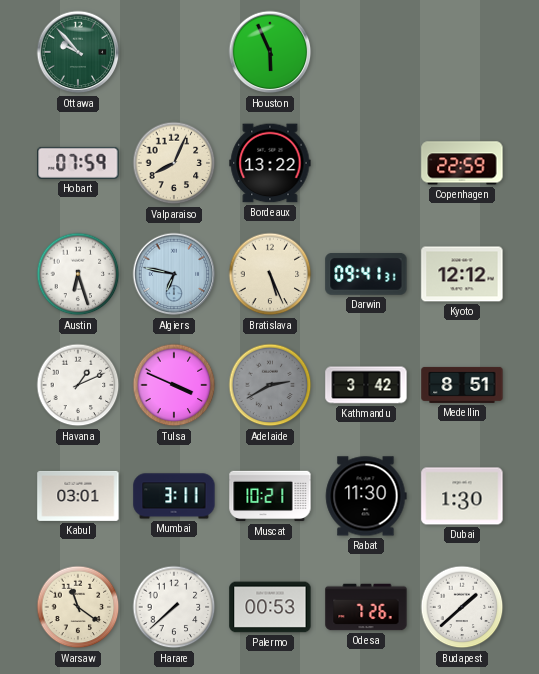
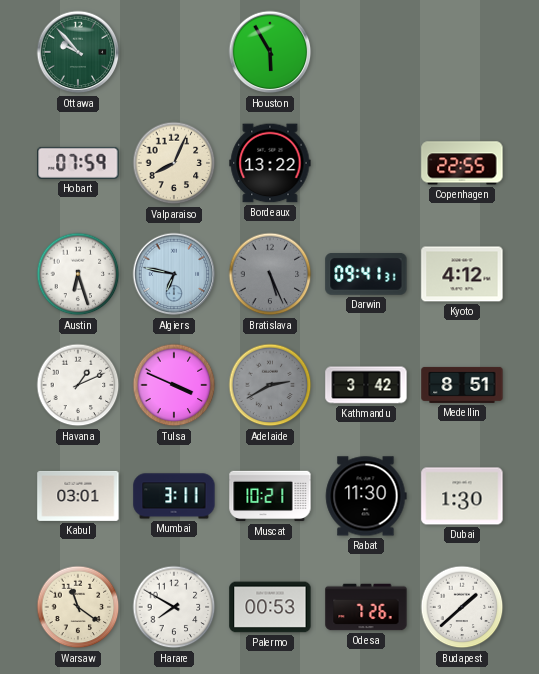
Houston: 5:56 -> 5:55 (270, 52)
Copenhagen: 22:59 -> 22:55 (462, 163)
Bratislava dial: cream -> grey (270, 274)
Kyoto: 12:12 -> 4:12 (462, 274)
Harare: 7:38 -> 7:50 (174, 607)
